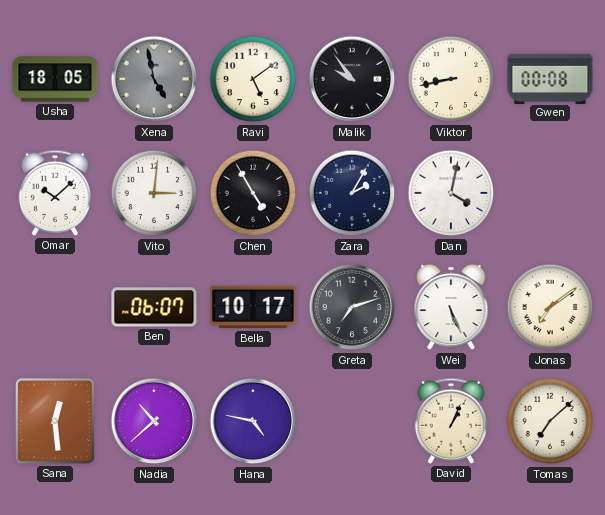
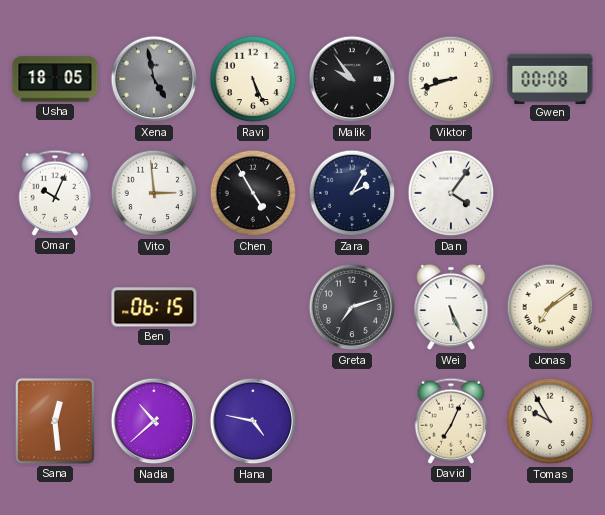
Ravi: 5:09 -> 5:26 (253, 79)
Viktor: 8:43 -> 8:42 (451, 79)
Omar: 10:08 -> 10:04 (54, 193)
Vito: 3:01 -> 2:59 (154, 193)
Dan: 4:02 -> 4:06 (451, 193)
Ben: 06:07 -> 06:15 (154, 307)
Bella: 10:17 -> none (253, 307)
David: 1:04 -> 7:04 (450, 421)
Tomas: 7:08 -> 9:55 (550, 421)
